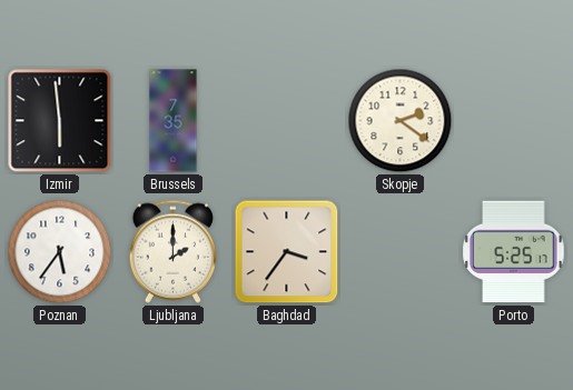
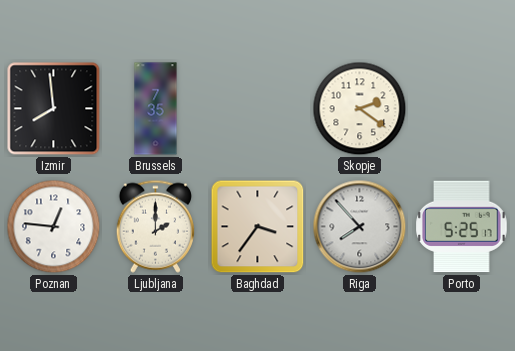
Izmir: 5:59 -> 7:59 (54, 109)
Poznan: 5:36 -> 12:46 (54, 227)
Riga: none -> 7:53 (360, 227)
